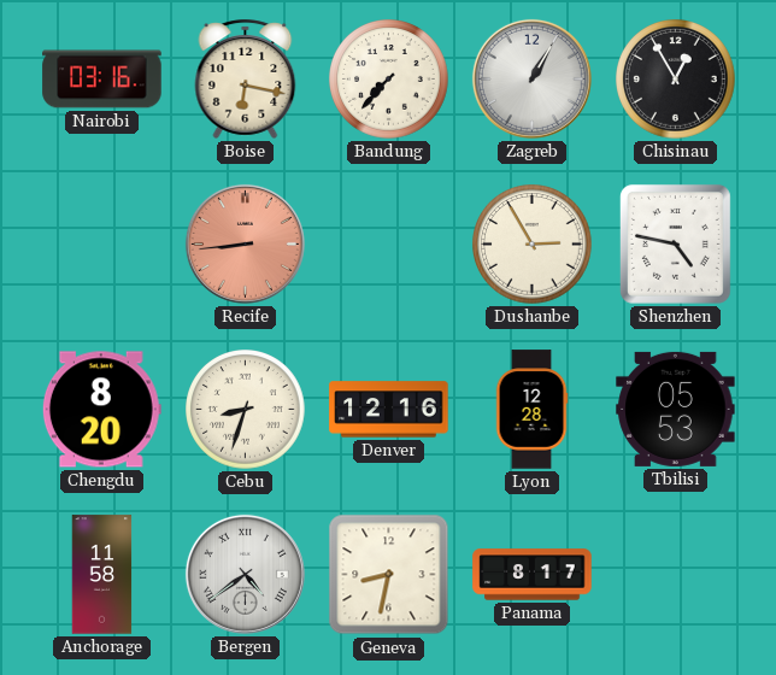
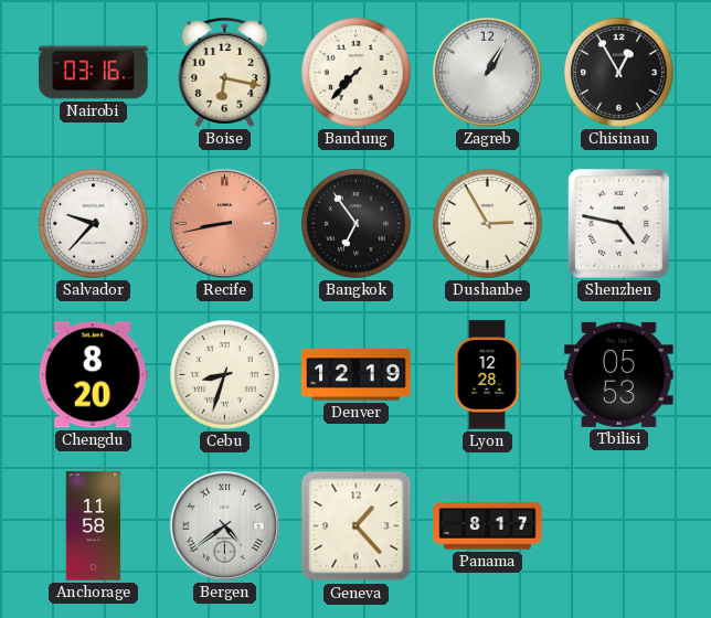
Salvador: none -> 9:37 (94, 224)
Recife: 8:44 -> 8:43 (224, 223)
Bangkok: none -> 6:54 (357, 224)
Denver: 12:16 -> 12:19 (357, 375)
Geneva: 8:32 -> 1:23 (357, 526)
